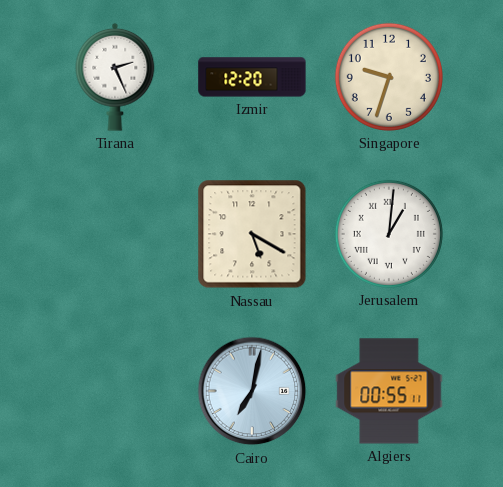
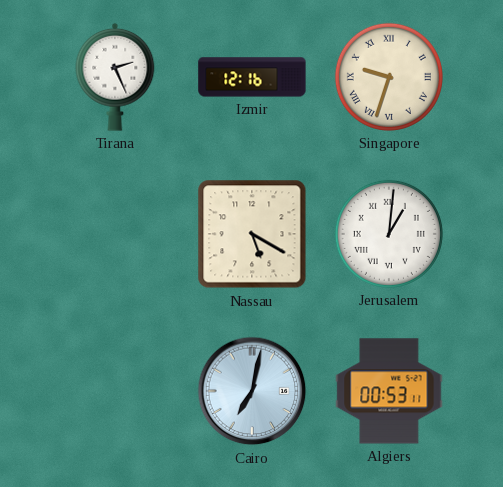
Izmir: 12:20 -> 12:16 (252, 77)
Singapore numerals: Arabic -> Roman (389, 77)
Algiers: 00:55 -> 00:53 (389, 391)
